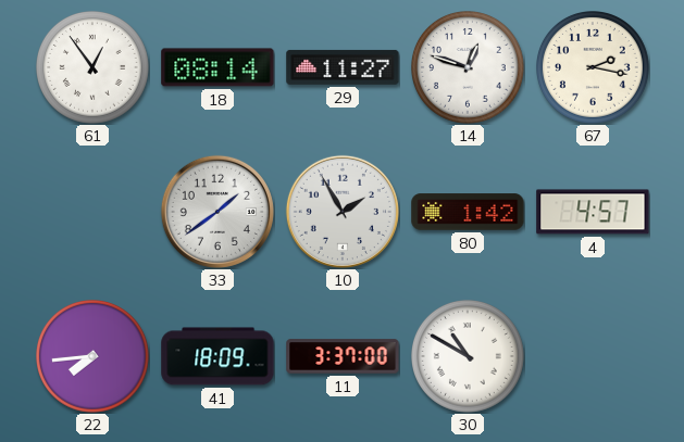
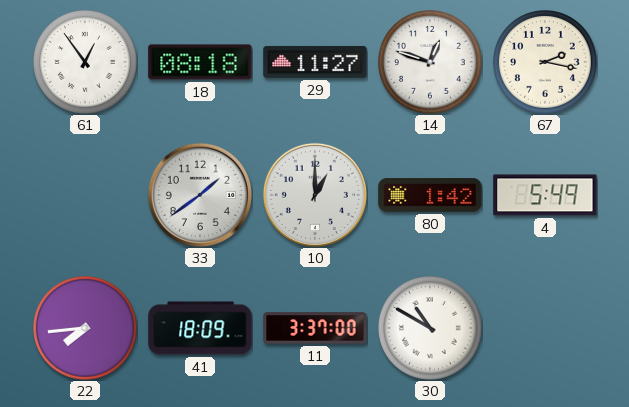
18: 08:14 -> 08:18 (200, 62)
10: 1:55 -> 1:00 (315, 195)
4: 4:57 -> 5:49 (545, 195)
